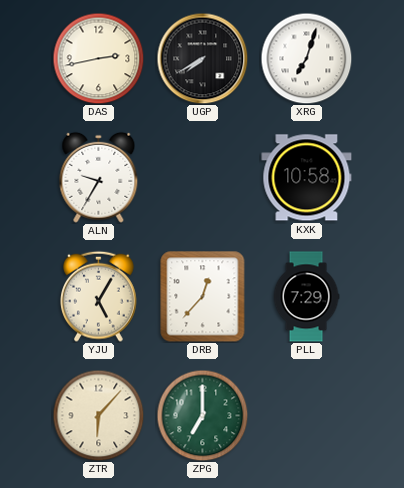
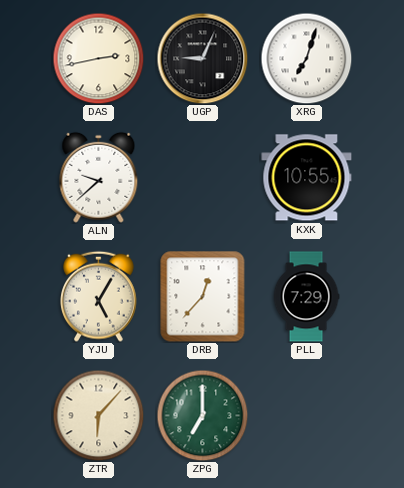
UGP: 7:40 -> 9:04 (202, 58)
ALN: 9:35 -> 9:38 (99, 177)
KXK: 10:58 -> 10:55 (307, 178)
